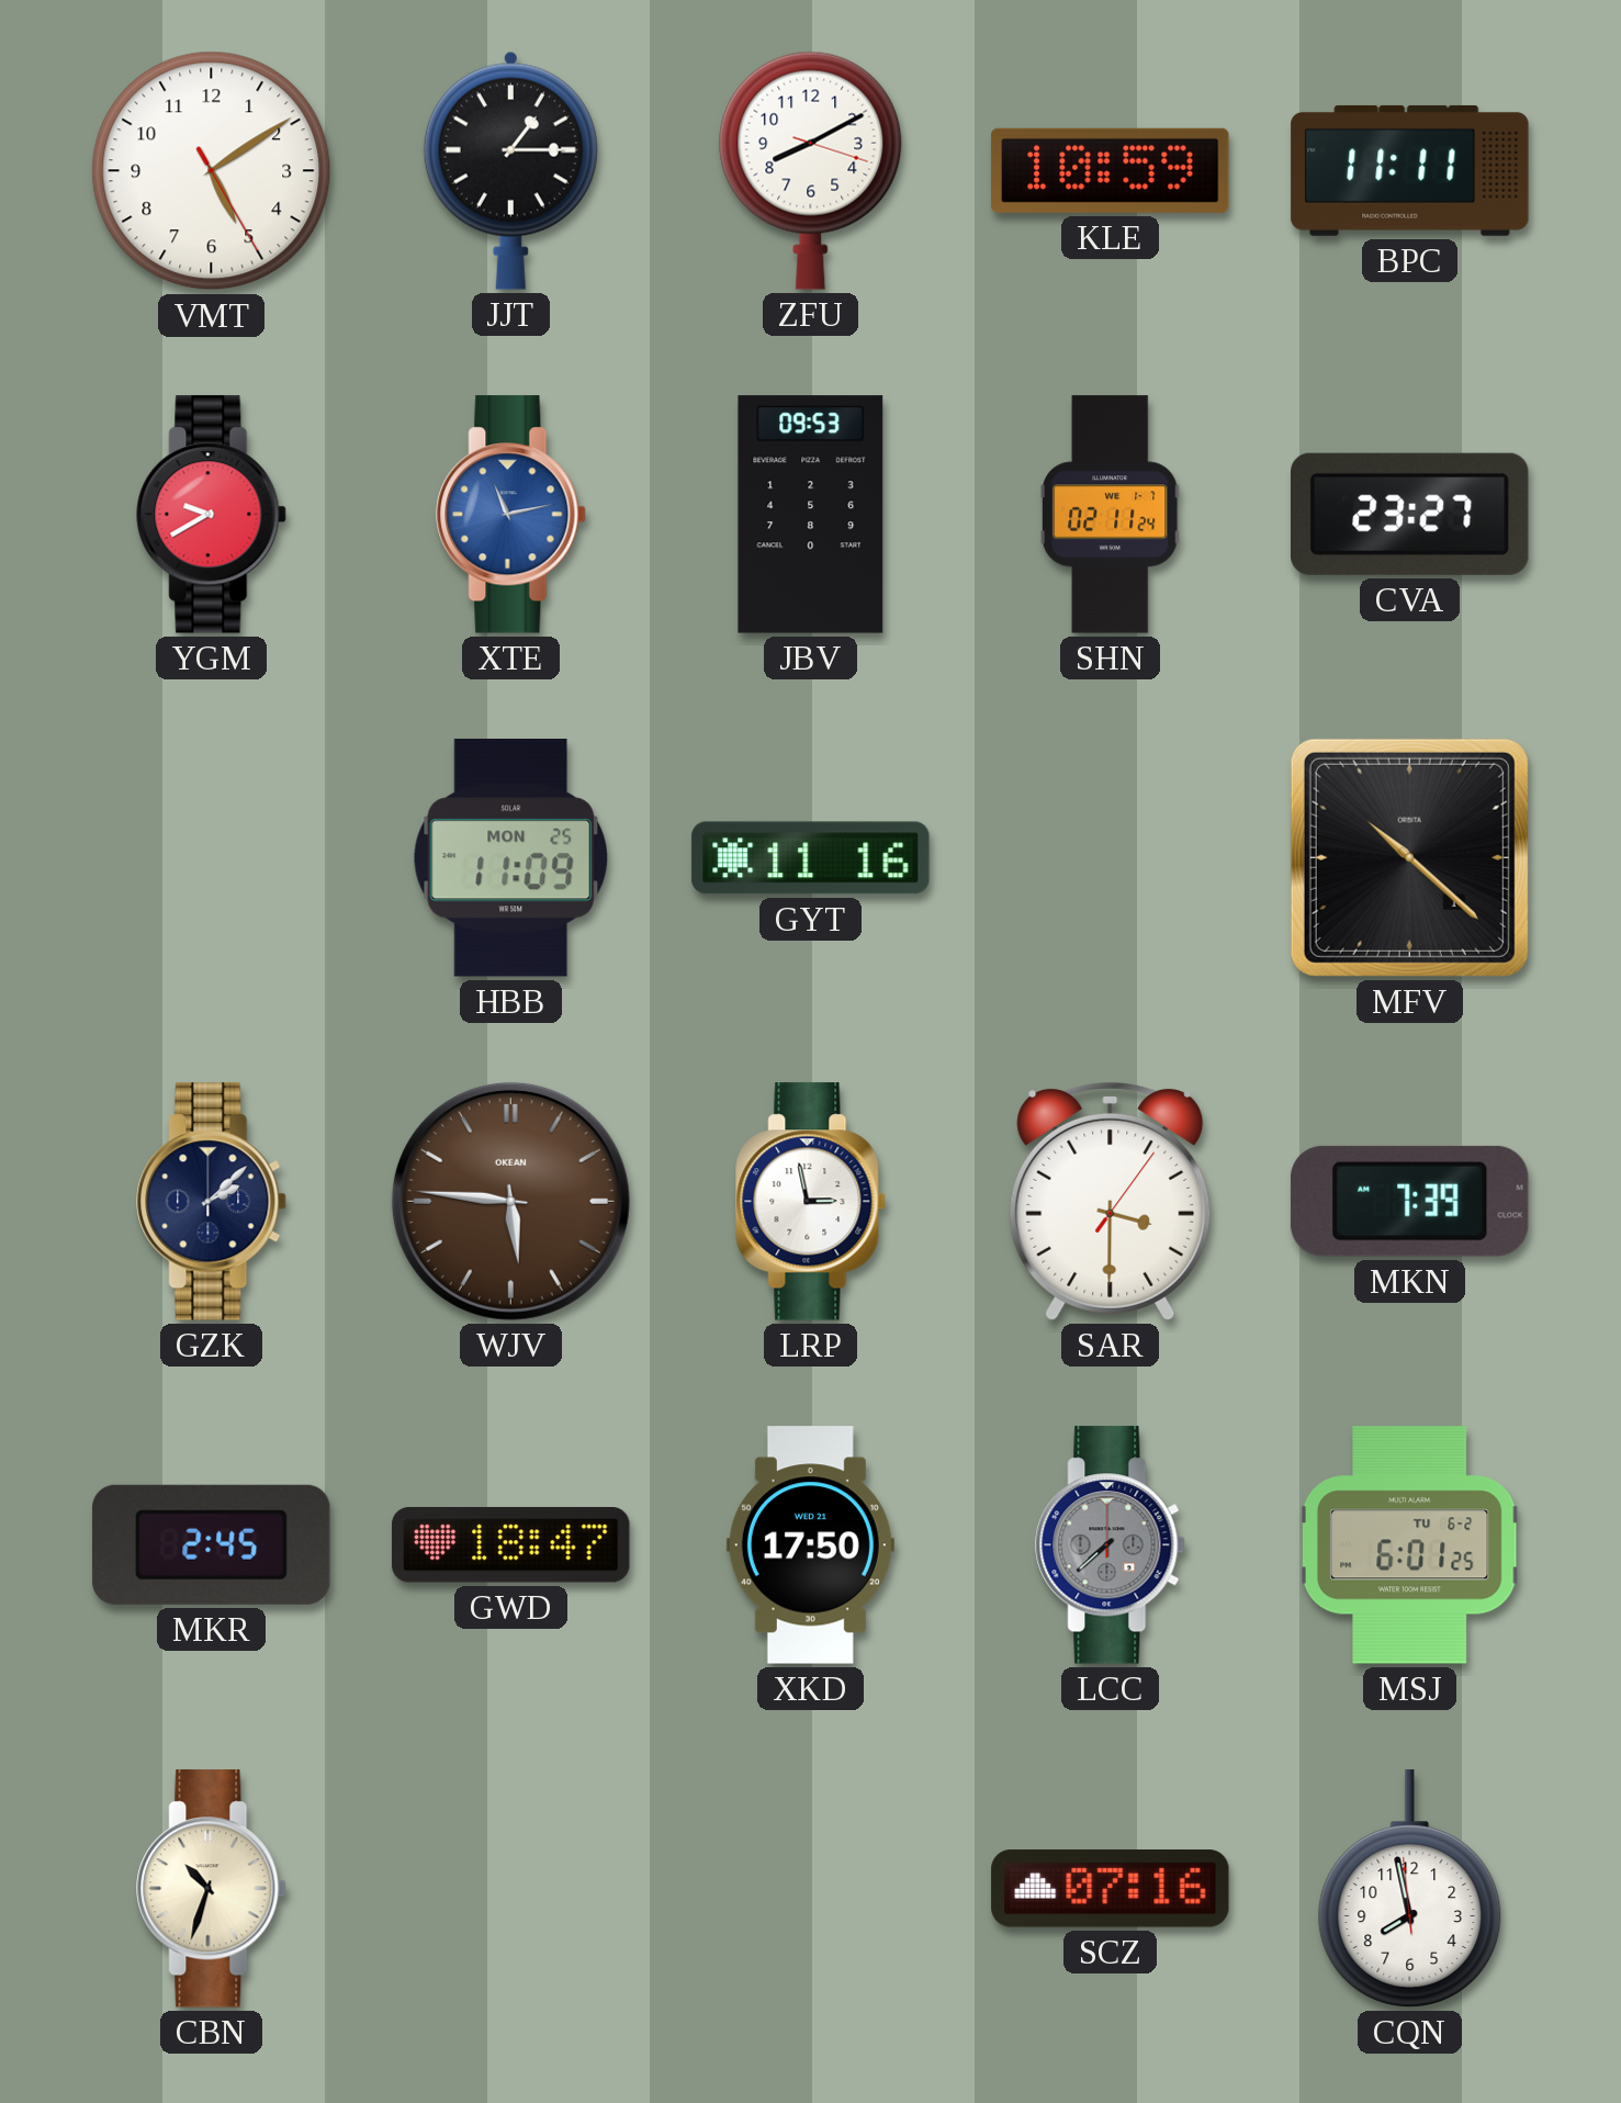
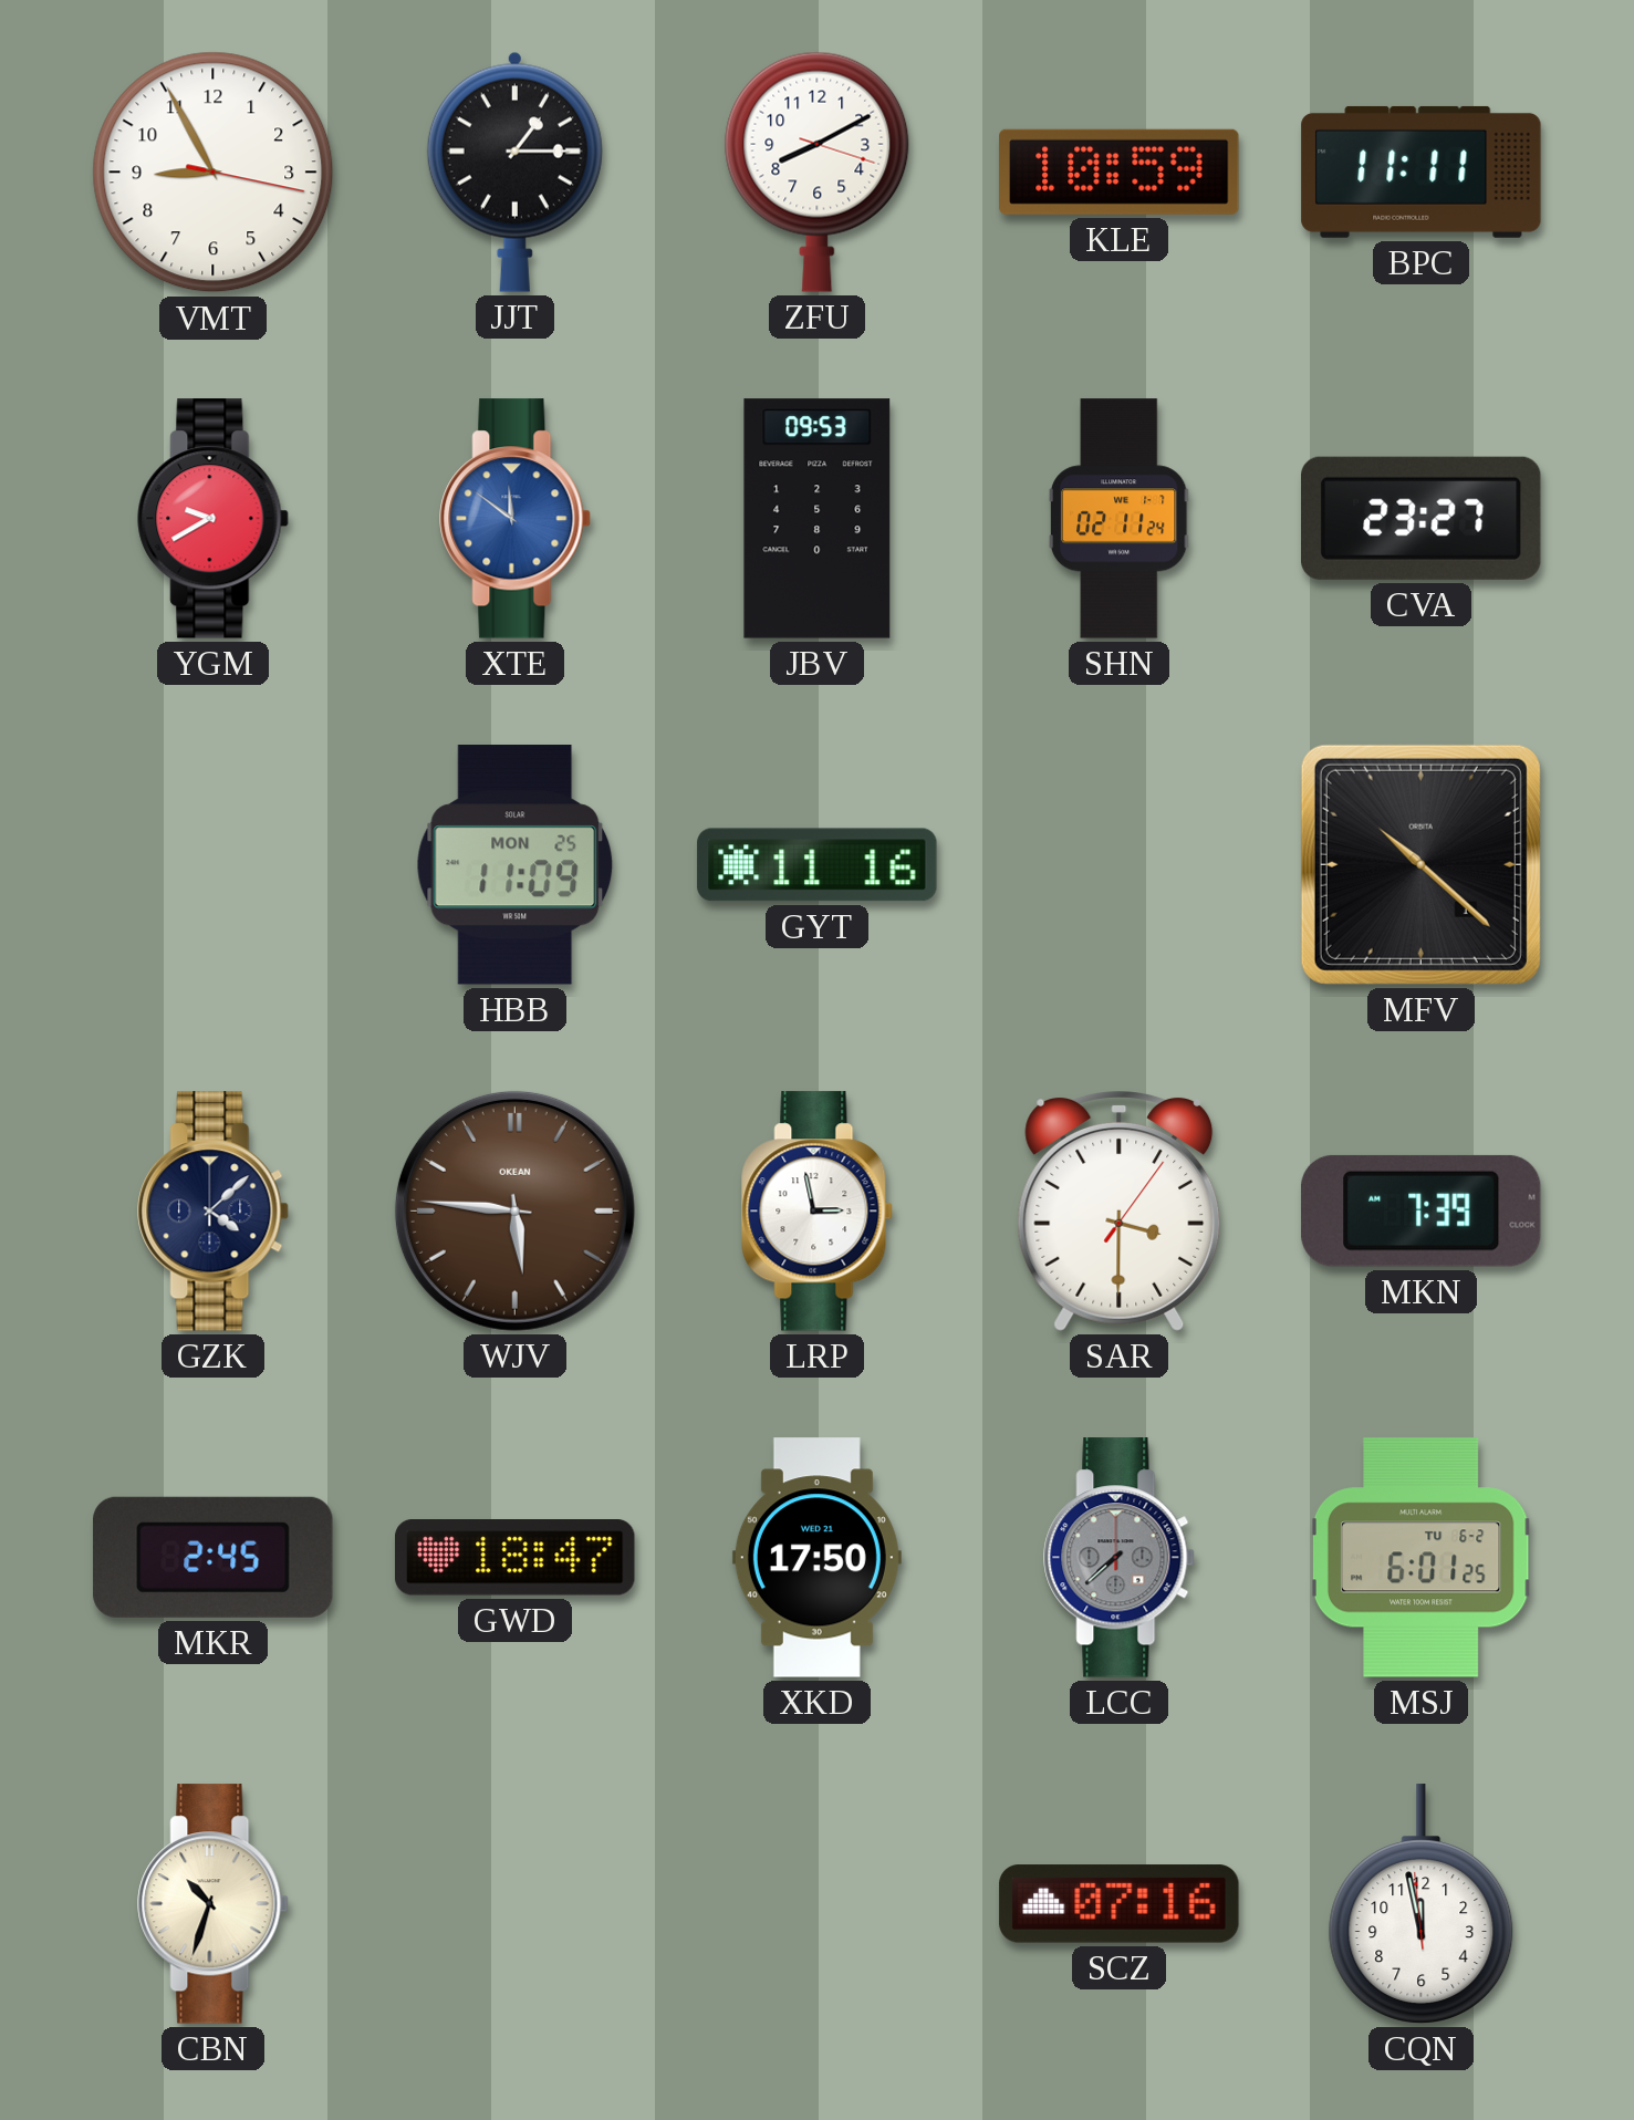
VMT: 5:09 -> 8:55 (214, 173)
XTE: 11:13 -> 11:51 (516, 519)
GZK: 2:08 -> 4:08 (214, 1212)
CQN: 7:57 -> 11:57 (1422, 1904)
